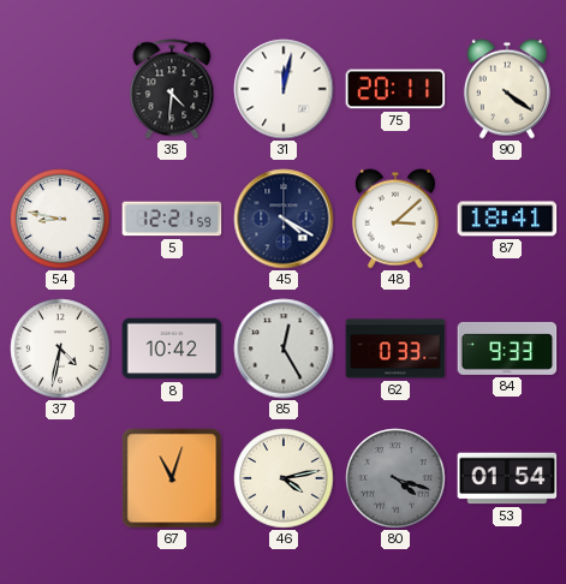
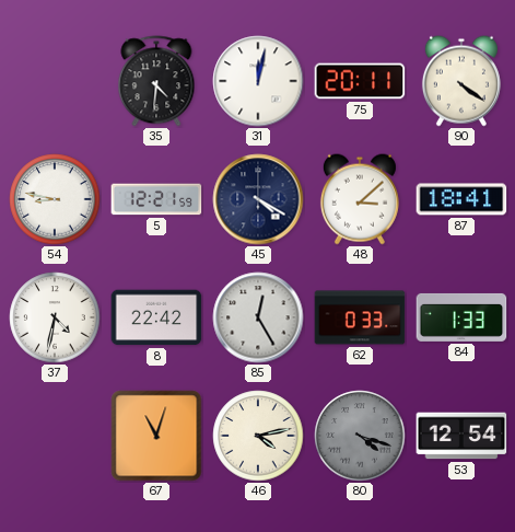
8: 10:42 -> 22:42 (156, 317)
84: 9:33 -> 1:33 (461, 317)
53: 01:54 -> 12:54 (461, 436)
